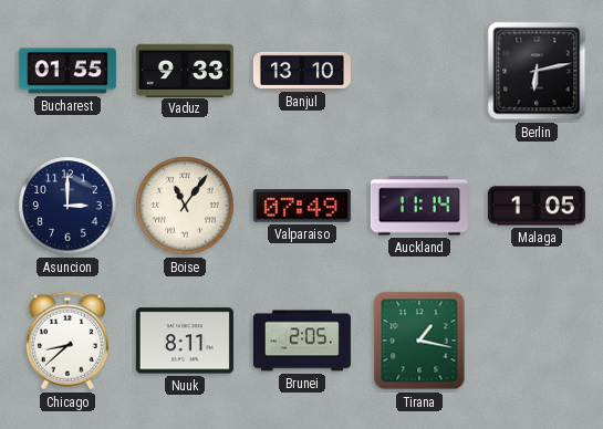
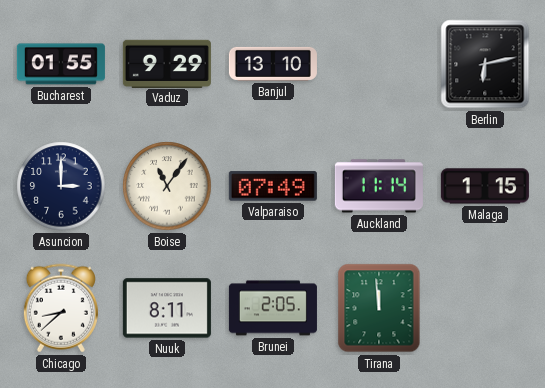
Vaduz: 9:33 -> 9:29 (167, 63)
Malaga: 1:05 -> 1:15 (485, 186)
Tirana: 1:17 -> 11:59 (379, 308)
